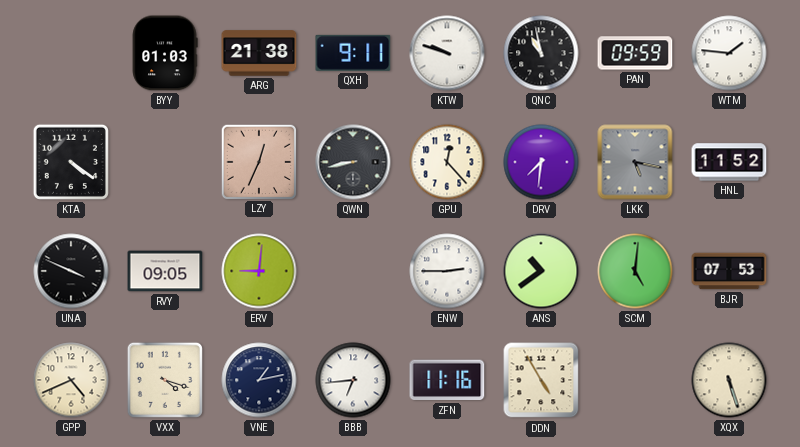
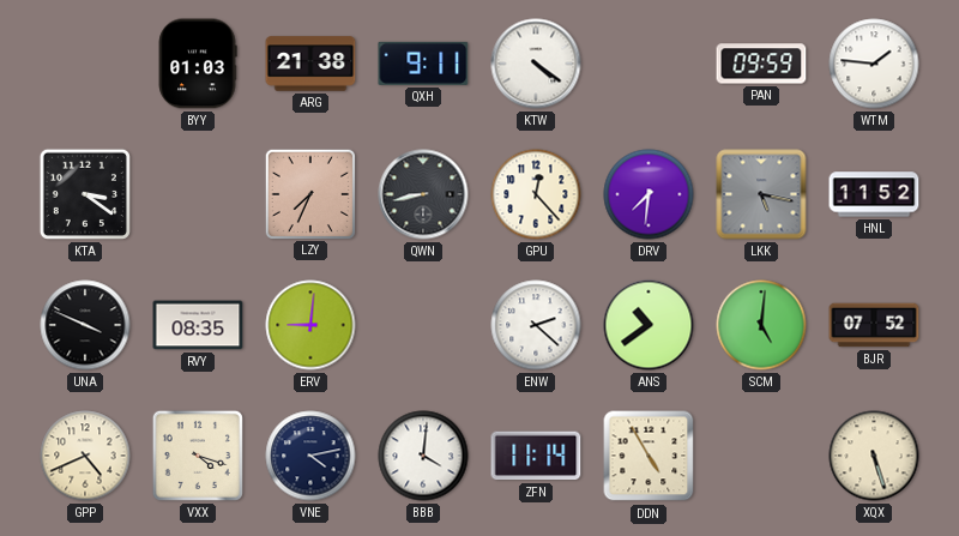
KTW: 9:48 -> 4:21 (536, 64)
QNC: 10:58 -> none (541, 53)
KTA: 4:21 -> 3:21 (85, 194)
LZY: 12:34 -> 7:34 (309, 193)
RVY: 09:05 -> 08:35 (198, 325)
ENW: 2:45 -> 2:22 (536, 325)
BJR: 07:53 -> 07:52 (874, 325)
VNE: 1:13 -> 4:13 (310, 456)
BBB: 6:44 -> 4:01 (423, 456)
ZFN: 11:16 -> 11:14 (536, 456)
